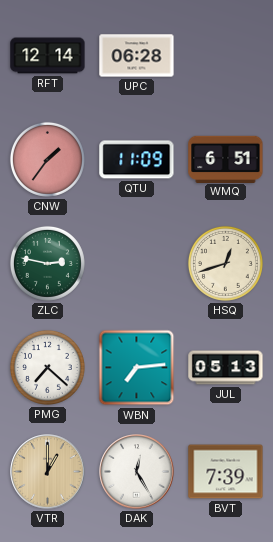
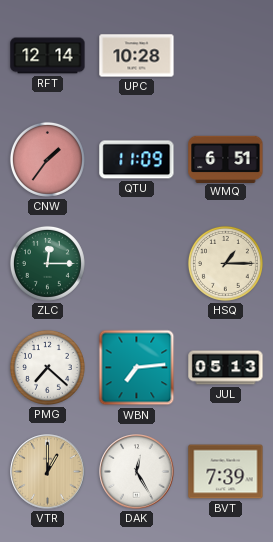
UPC: 06:28 -> 10:28 (137, 56)
ZLC: 2:47 -> 12:15 (47, 263)
HSQ: 12:42 -> 1:15 (225, 263)
